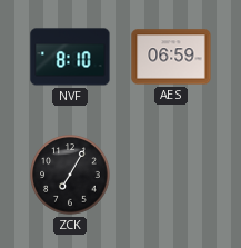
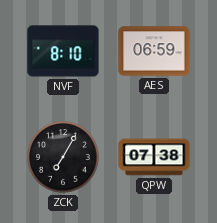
QPW: none -> 07:38 (154, 157)
